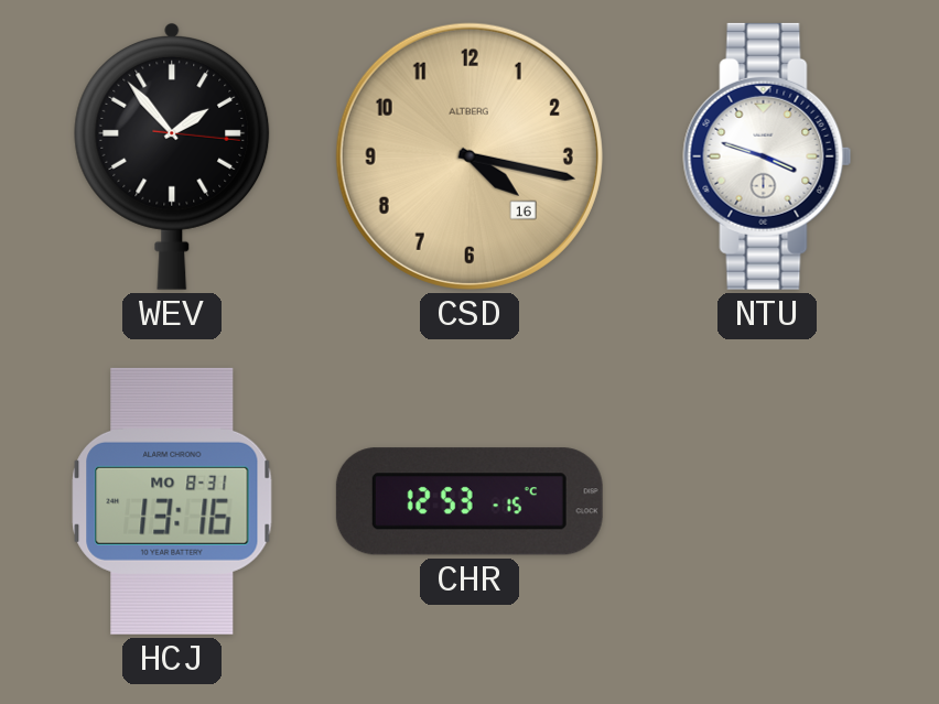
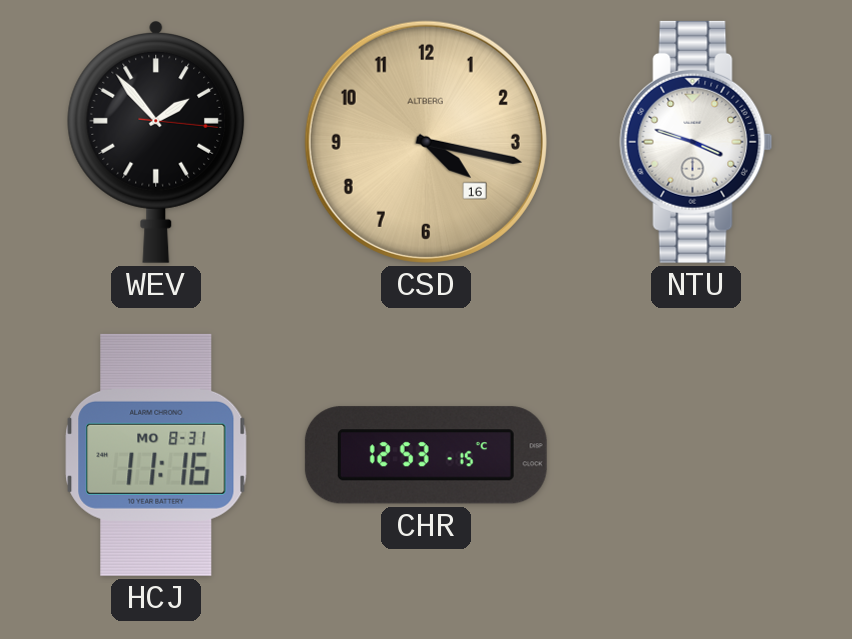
HCJ: 13:16 -> 11:16 (156, 455)
